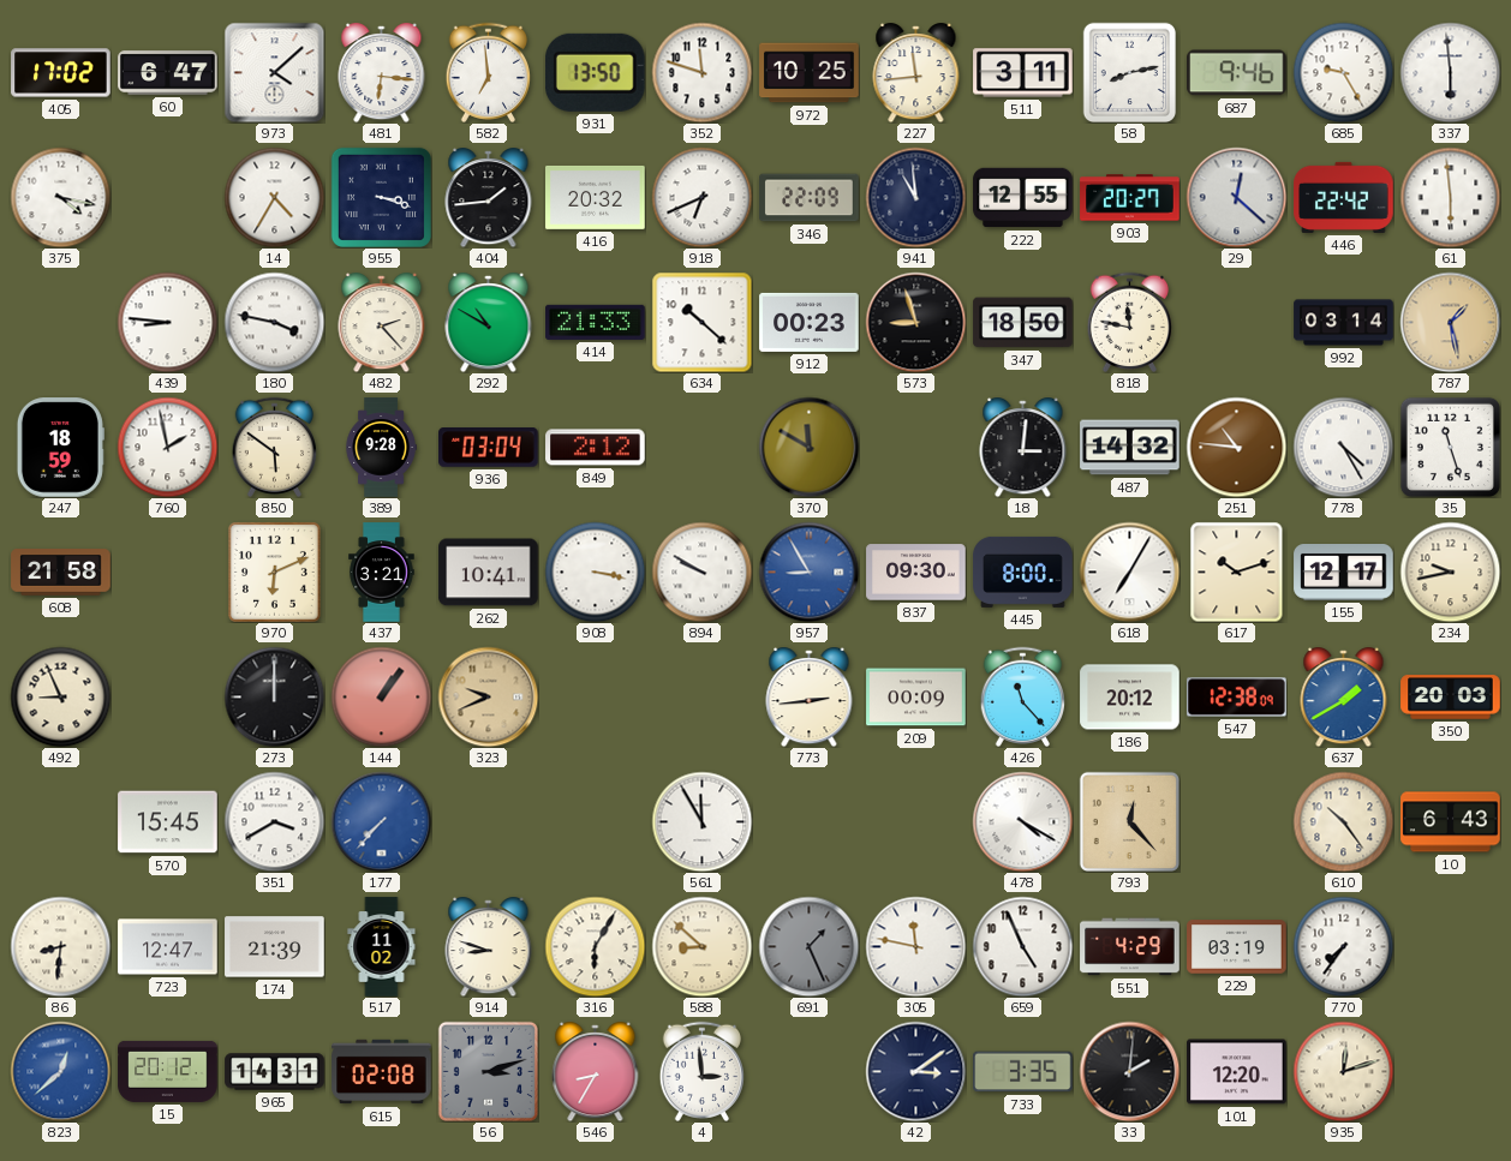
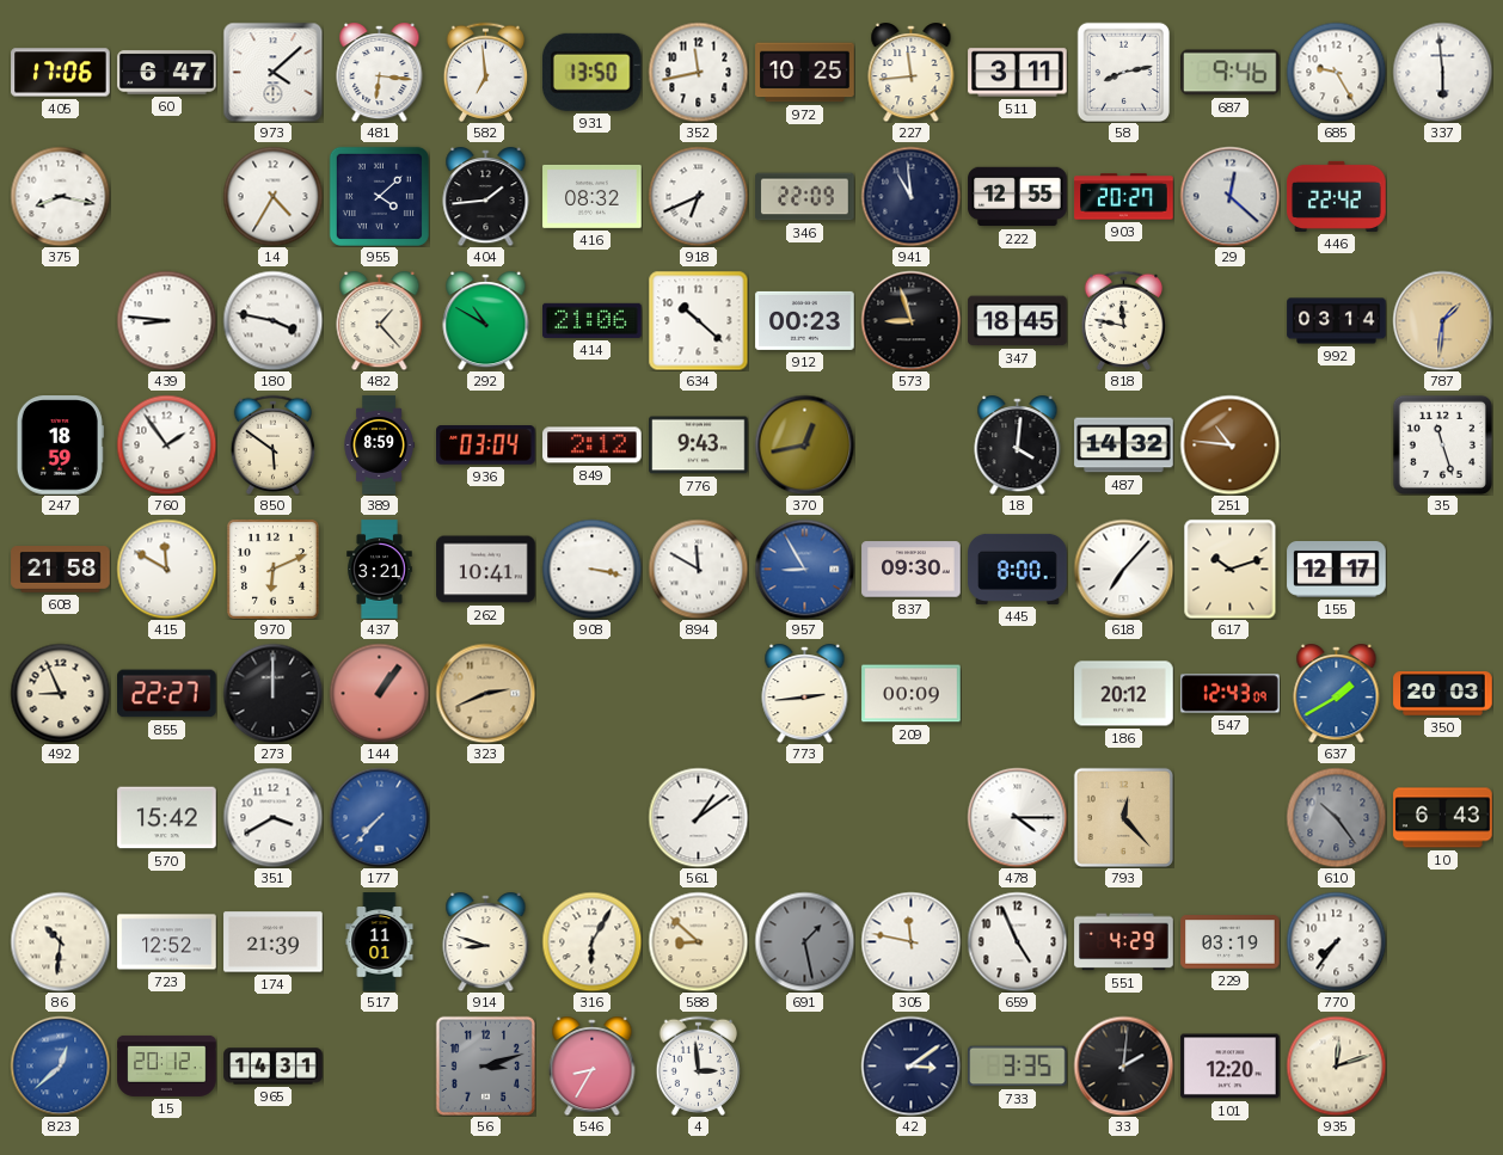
405: 17:02 -> 17:06 (61, 73)
352: 11:48 -> 11:43 (698, 72)
375: 4:17 -> 8:17 (60, 196)
955: 3:18 -> 4:08 (379, 196)
416: 20:32 -> 08:32 (593, 196)
61: 5:59 -> none (1450, 197)
482: 2:23 -> 1:23 (380, 321)
414: 21:33 -> 21:06 (593, 320)
347: 18:50 -> 18:45 (1018, 321)
787: 1:28 -> 1:31 (1442, 320)
760: 1:58 -> 1:54 (166, 444)
389: 9:28 -> 8:59 (379, 446)
776: none -> 9:43 (699, 446)
370: 11:50 -> 12:43 (804, 444)
18: 3:01 -> 4:01 (1018, 446)
778: 4:25 -> none (1343, 447)
415: none -> 11:50 (166, 569)
894: 9:50 -> 11:50 (698, 569)
618: 7:05 -> 7:07 (1123, 569)
234: 9:43 -> none (1450, 571)
855: none -> 22:27 (167, 694)
323: 9:41 -> 2:41 (485, 693)
426: 11:23 -> none (1022, 696)
547: 12:38 -> 12:43 (1231, 694)
570: 15:45 -> 15:42 (167, 818)
561: 11:55 -> 1:09 (698, 817)
478: 4:20 -> 4:15 (1017, 817)
610 dial: cream -> grey (1336, 817)
86: 8:31 -> 10:31 (60, 941)
723: 12:47 -> 12:52 (167, 942)
517: 11:02 -> 11:01 (380, 942)
691: 1:26 -> 1:28 (804, 941)
615: 02:08 -> none (382, 1072)
